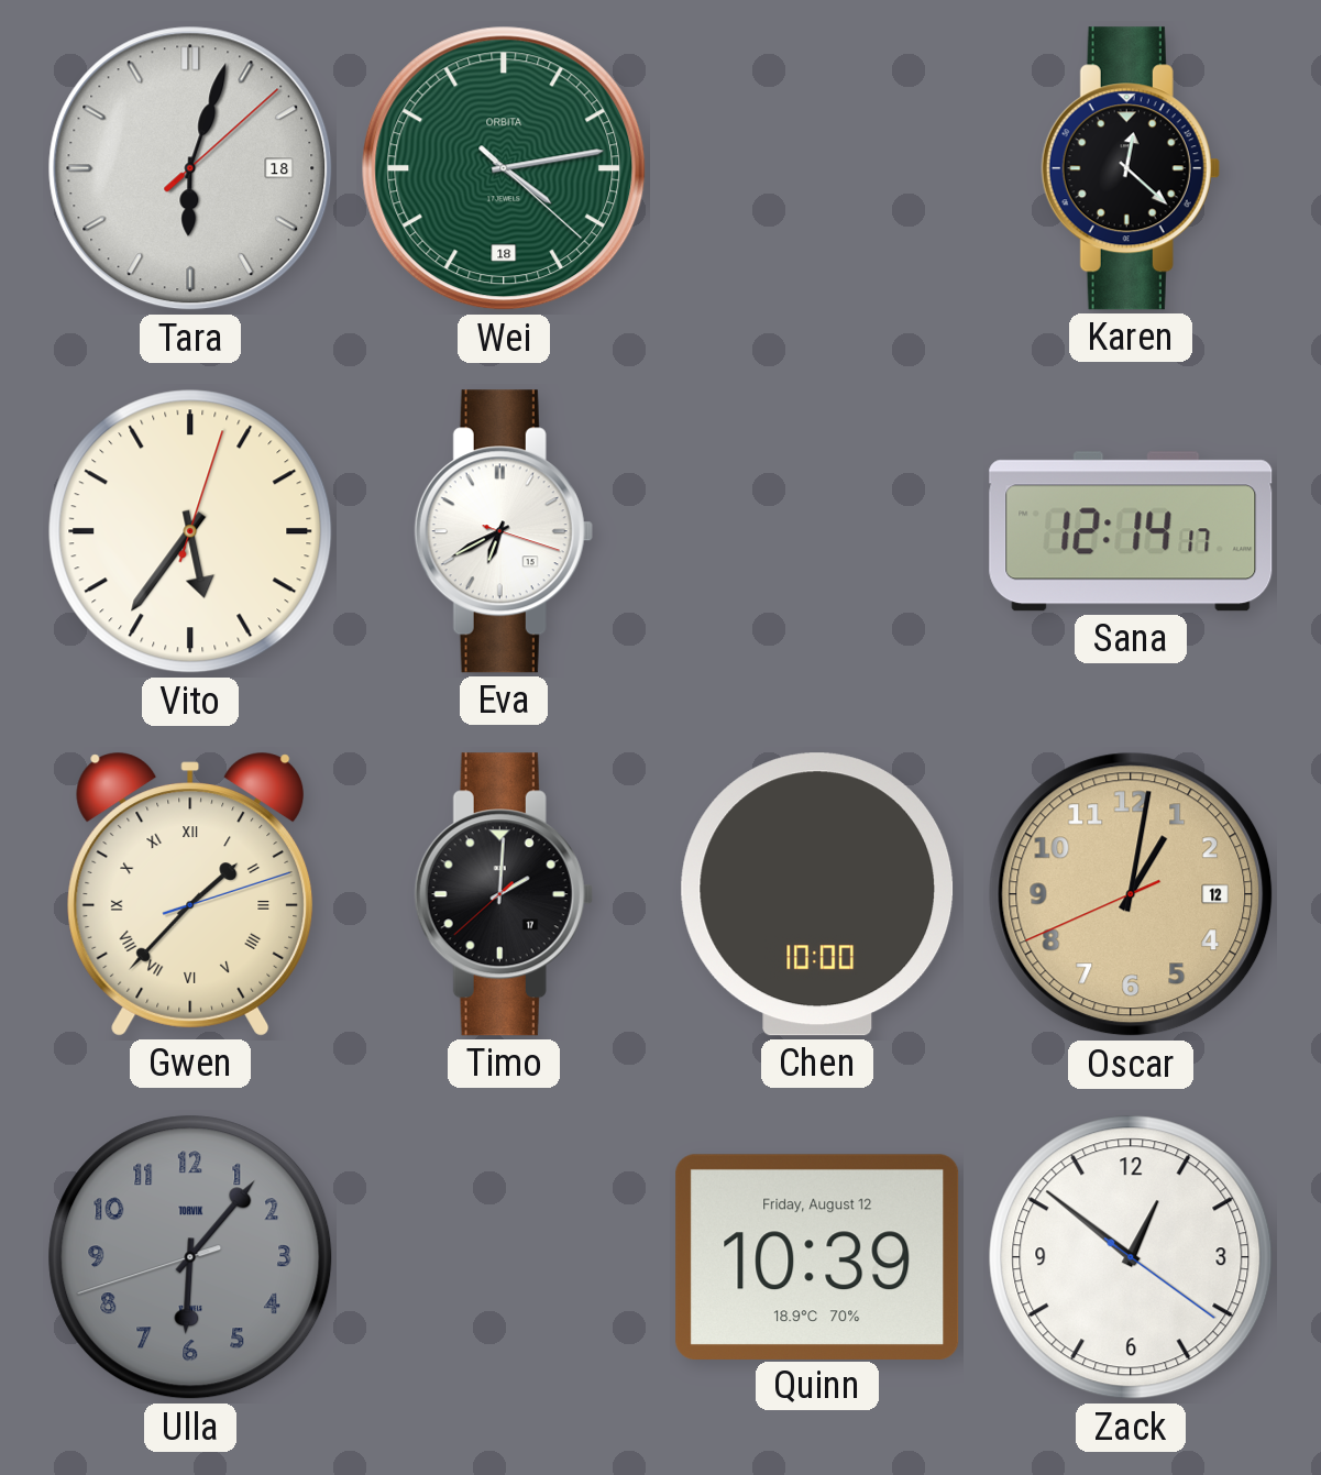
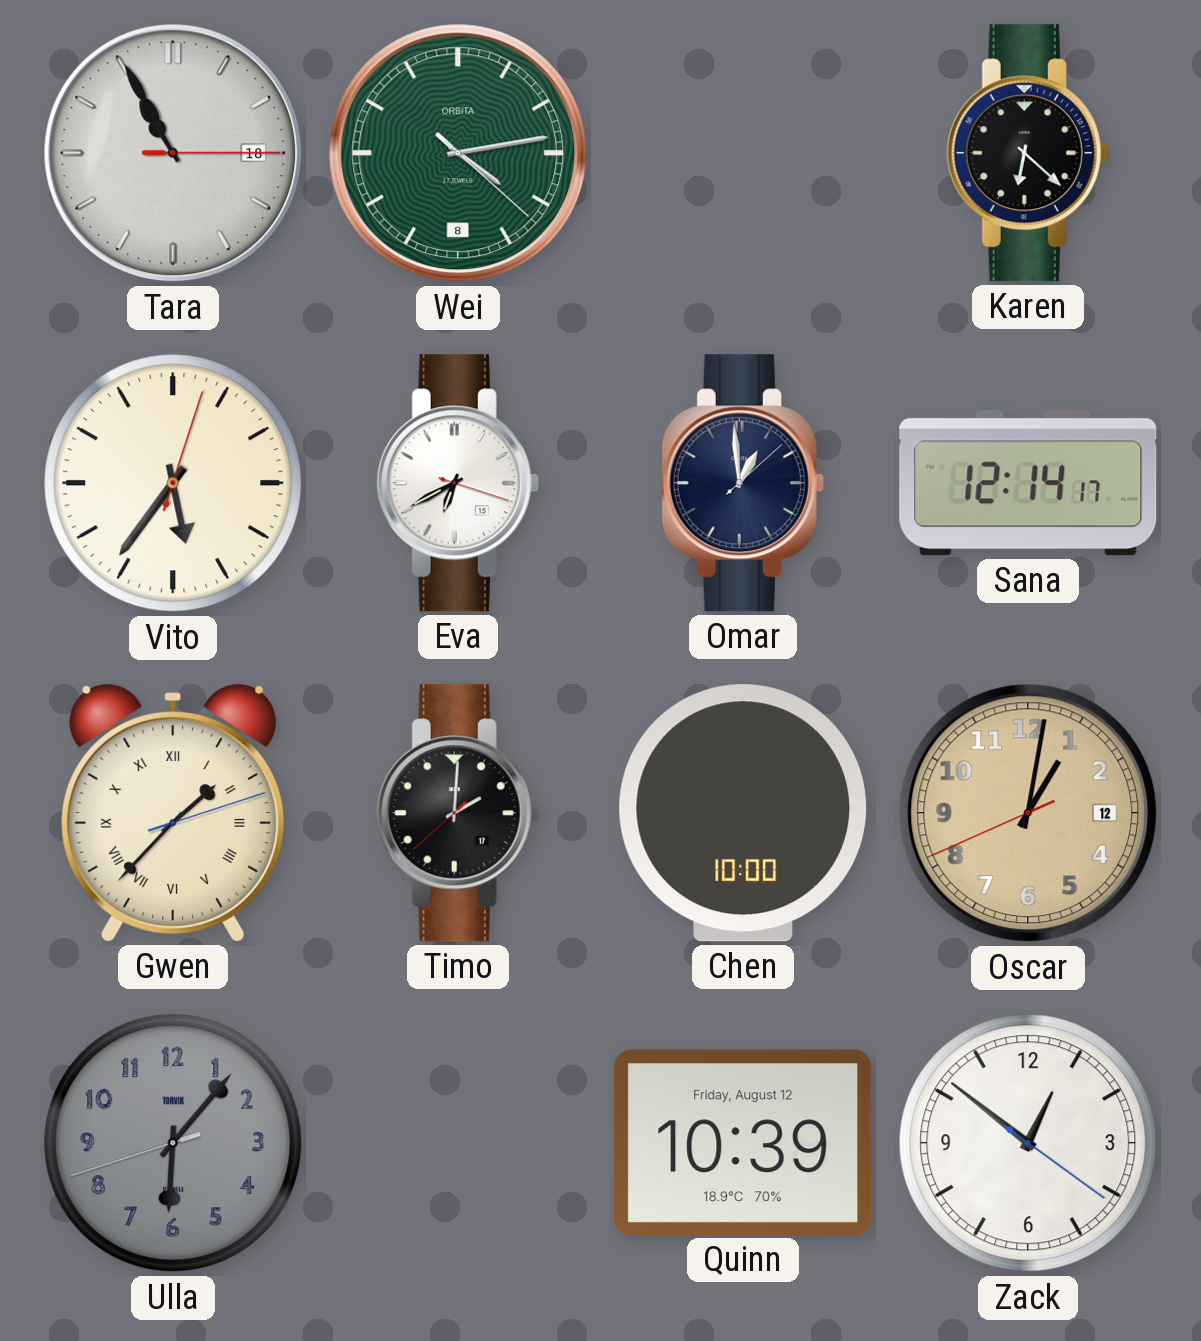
Tara: 6:03 -> 10:55 (173, 153)
Wei date: 18 -> 8 (458, 153)
Karen: 12:22 -> 6:22 (1028, 153)
Omar: none -> 12:59 (743, 483)
